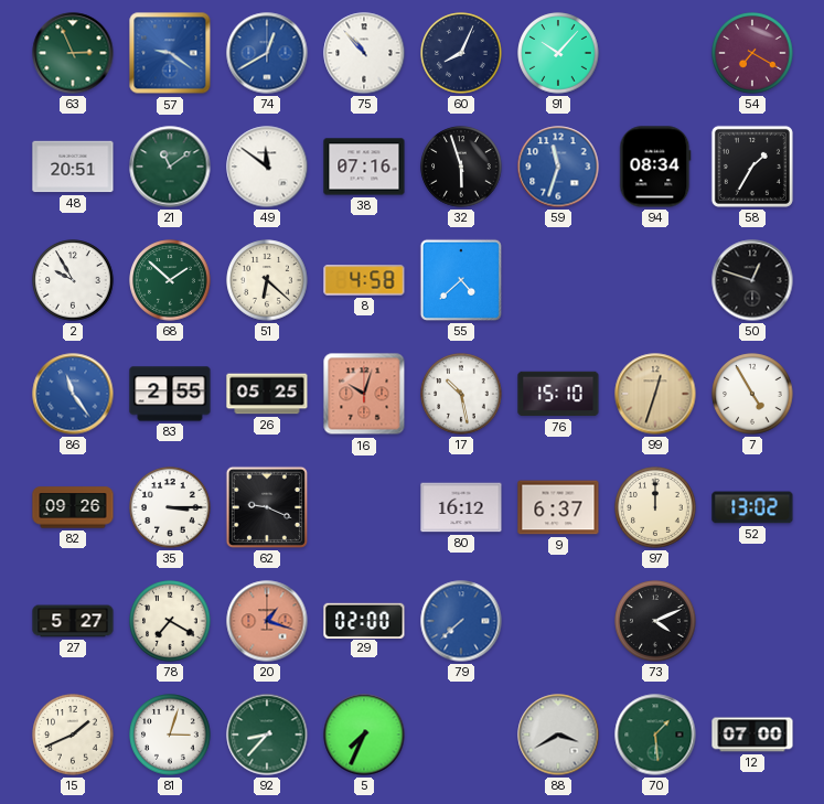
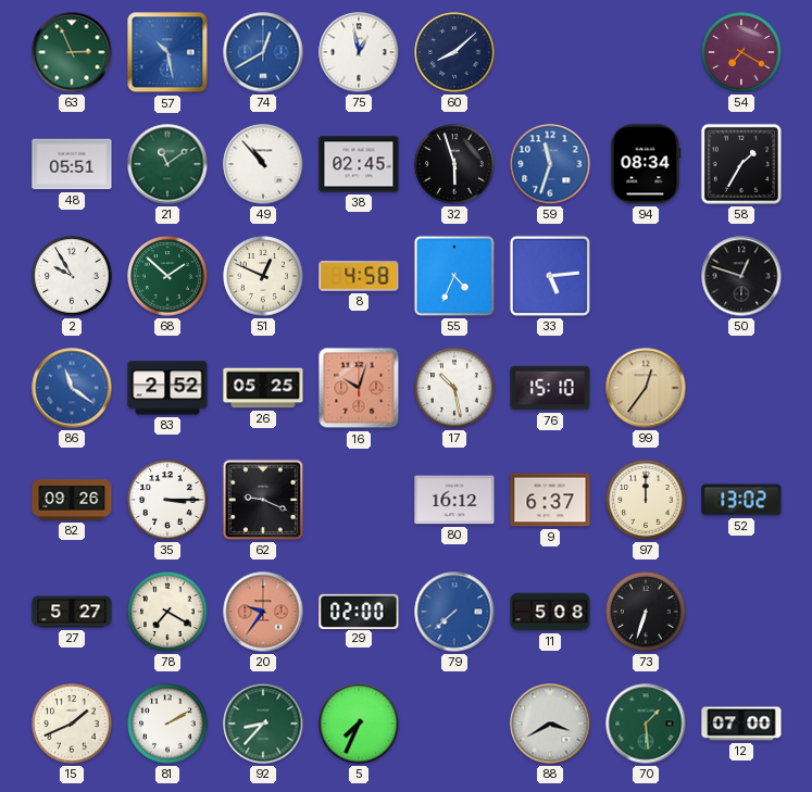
57: 9:21 -> 10:28 (167, 52)
75: 10:53 -> 12:58 (359, 52)
60: 8:04 -> 8:08 (454, 52)
91: 10:07 -> none (558, 53)
48: 20:51 -> 05:51 (72, 164)
49: 11:51 -> 10:53 (263, 164)
38: 07:16 -> 02:45 (359, 164)
51: 6:22 -> 12:49 (263, 276)
55: 4:38 -> 4:34 (454, 276)
33: none -> 5:14 (550, 276)
86: 11:24 -> 11:21 (72, 388)
83: 2:55 -> 2:52 (167, 388)
99: 12:33 -> 12:36 (646, 388)
7: 4:55 -> none (752, 394)
20: 1:18 -> 9:36 (263, 612)
11: none -> 5:08 (550, 612)
73: 4:11 -> 6:33 (646, 612)
81: 3:03 -> 2:10 (167, 724)
